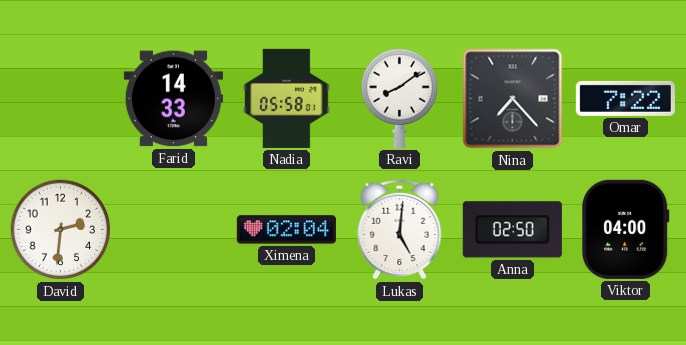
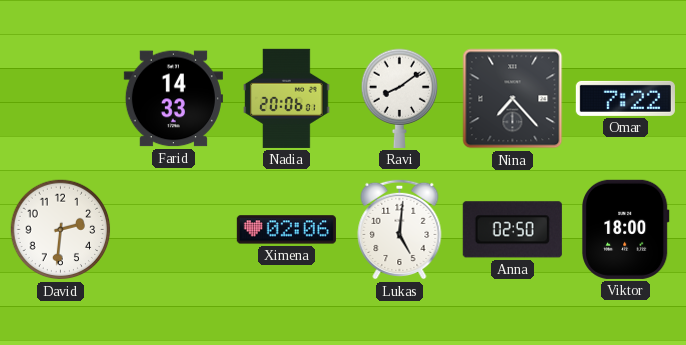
Nadia: 05:58 -> 20:06 (287, 98)
Ximena: 02:04 -> 02:06 (286, 230)
Viktor: 04:00 -> 18:00 (626, 229)
